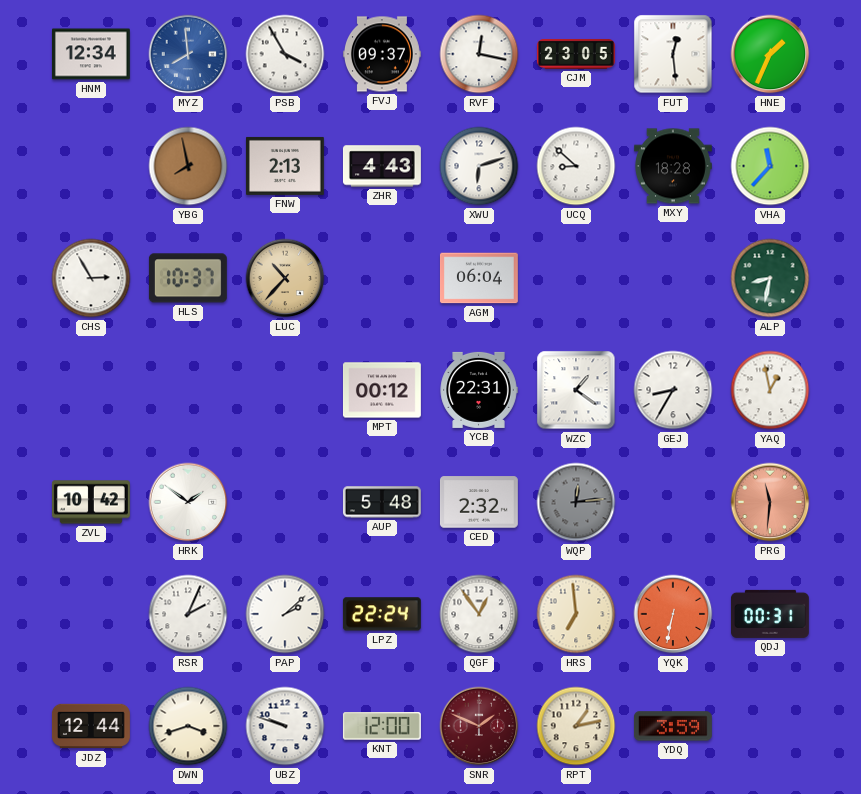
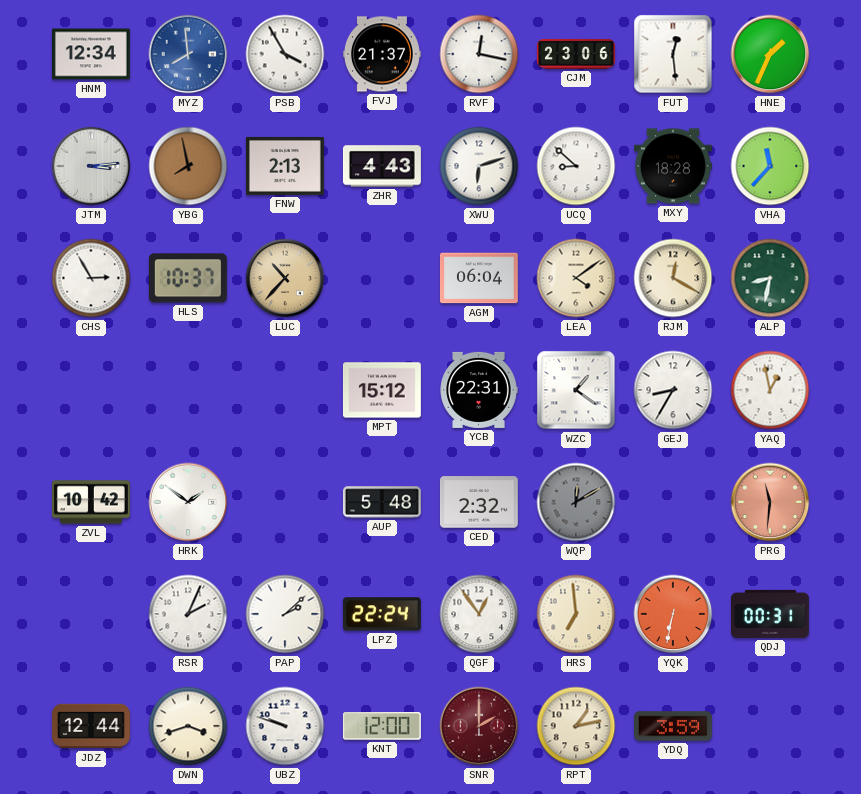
FVJ: 09:37 -> 21:37 (382, 54)
CJM: 23:05 -> 23:06 (576, 54)
JTM: none -> 3:14 (91, 166)
LEA: none -> 4:09 (576, 278)
RJM: none -> 12:20 (673, 278)
MPT: 00:12 -> 15:12 (382, 390)
WQP: 12:14 -> 12:10 (576, 502)
SNR: 1:49 -> 2:00 (479, 726)
